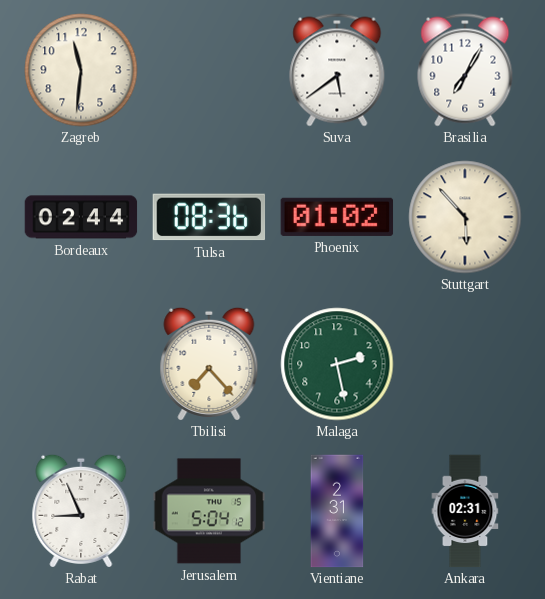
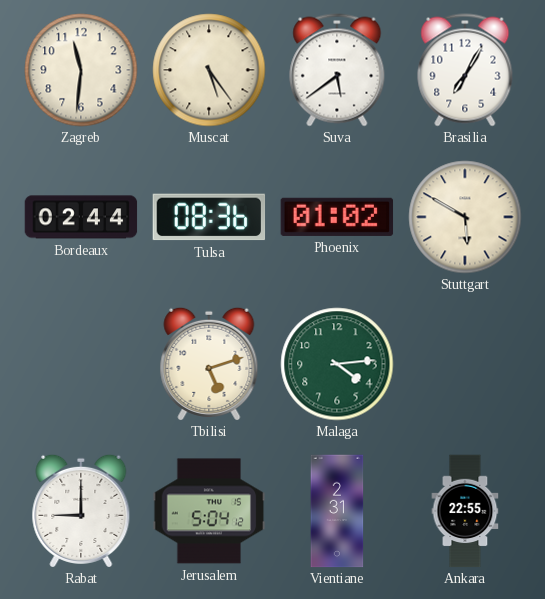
Muscat: none -> 5:24 (209, 70)
Stuttgart: 5:53 -> 5:50 (465, 217)
Tbilisi: 7:23 -> 5:12 (209, 364)
Malaga: 2:28 -> 4:14 (337, 364)
Rabat: 8:56 -> 9:00 (81, 511)
Ankara: 02:31 -> 22:55 (465, 511)
